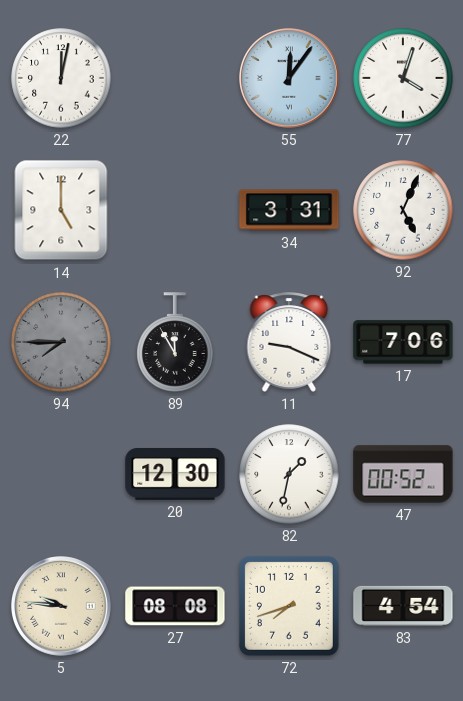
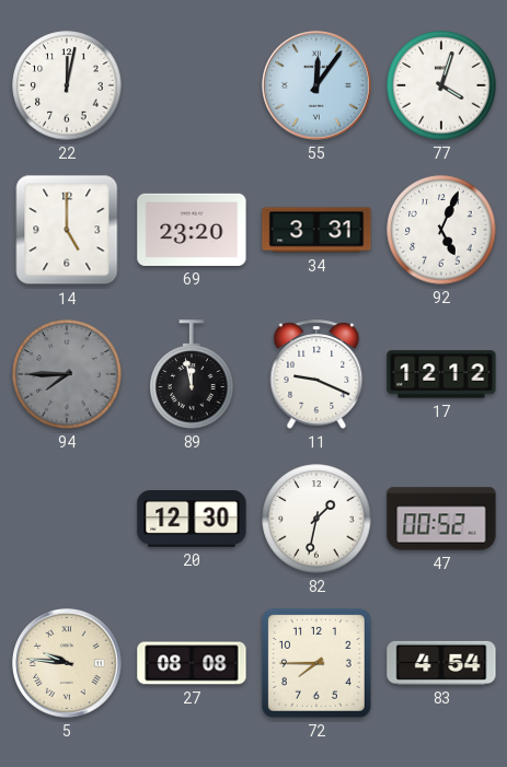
69: none -> 23:20 (192, 230)
89: 11:55 -> 11:58 (192, 374)
17: 7:06 -> 12:12 (441, 374)
72: 7:42 -> 7:45 (316, 663)
